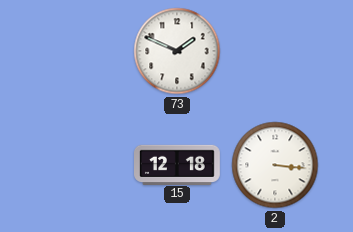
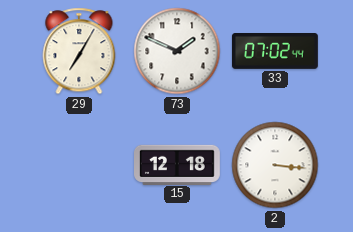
29: none -> 7:05 (79, 51)
33: none -> 07:02 (275, 52)
